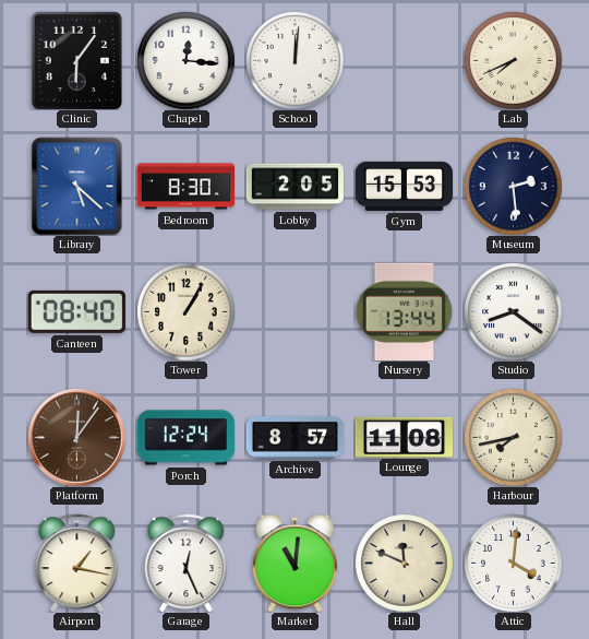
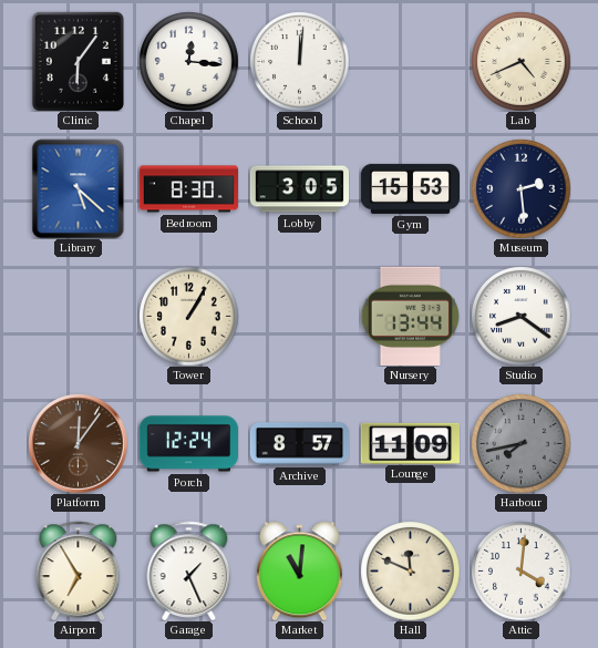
Lab: 7:41 -> 4:41 (520, 61)
Lobby: 2:05 -> 3:05 (299, 189)
Canteen: 08:40 -> none (76, 311)
Lounge: 11:08 -> 11:09 (410, 443)
Harbour dial: cream -> grey (520, 443)
Airport: 1:17 -> 6:55 (79, 570)
Garage: 12:26 -> 1:26 (189, 570)
